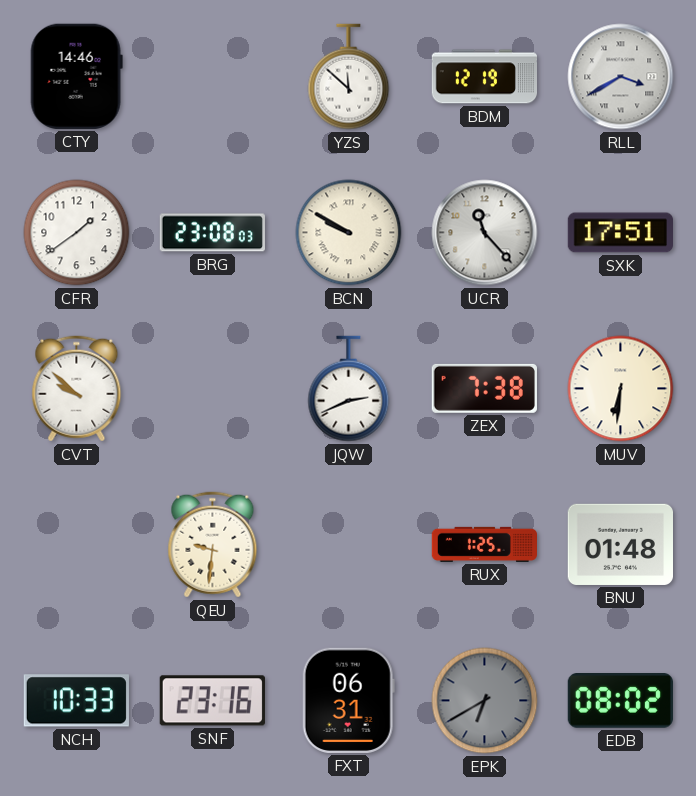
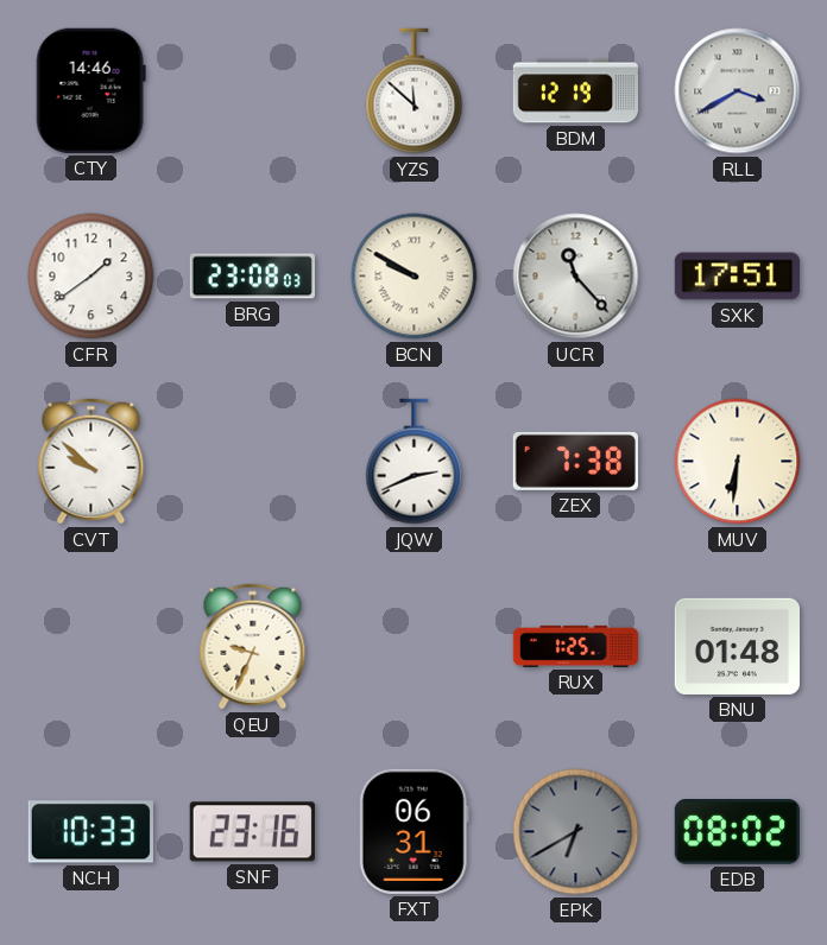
QEU: 9:31 -> 9:34 (253, 647)
